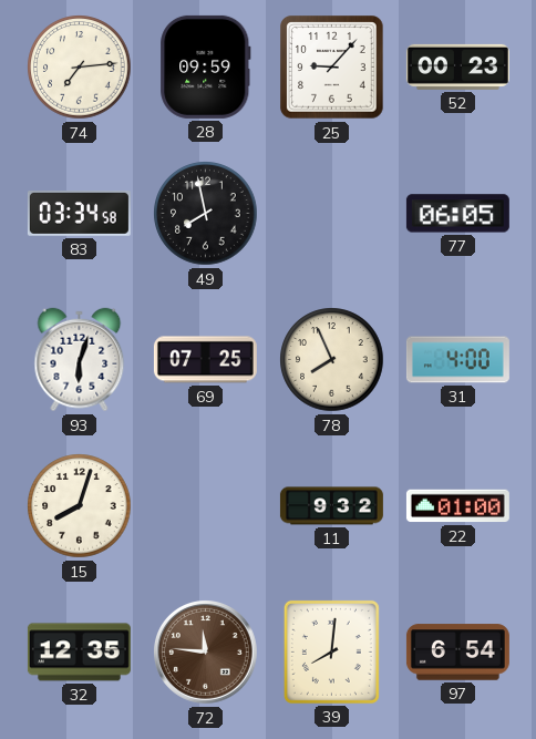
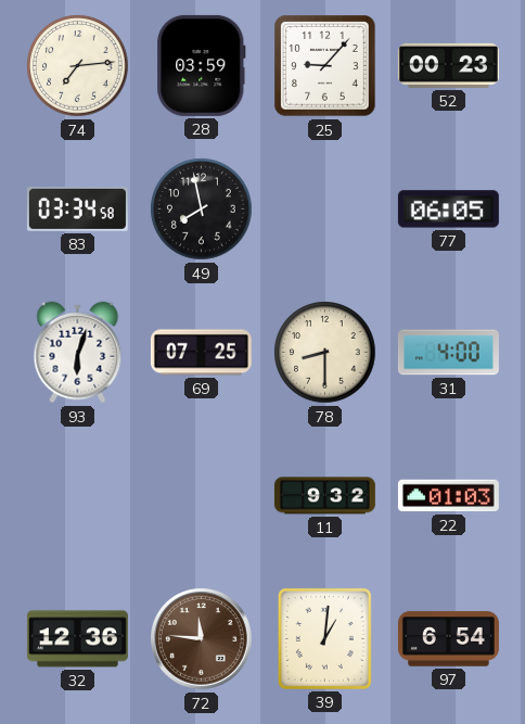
28: 09:59 -> 03:59 (202, 65)
78: 7:56 -> 8:30 (325, 353)
15: 8:03 -> none (80, 506)
22: 01:00 -> 01:03 (448, 496)
32: 12:35 -> 12:36 (77, 639)
39: 8:01 -> 1:01 (324, 638)
